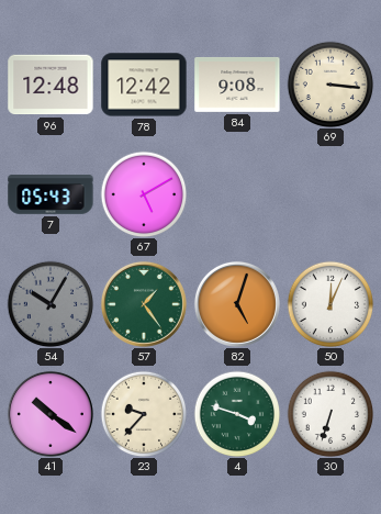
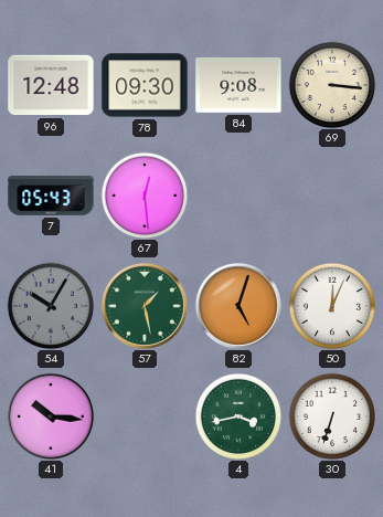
78: 12:42 -> 09:30 (145, 85)
67: 5:10 -> 12:29 (145, 196)
57: 1:24 -> 1:28 (145, 306)
41: 10:21 -> 10:16 (51, 416)
23: 9:37 -> none (144, 414)
4: 3:48 -> 3:43 (238, 416)
